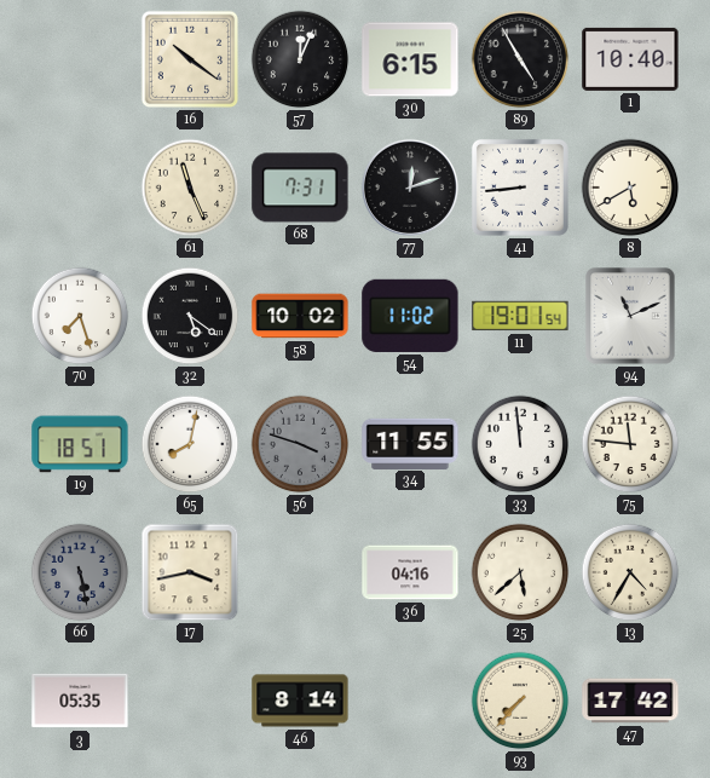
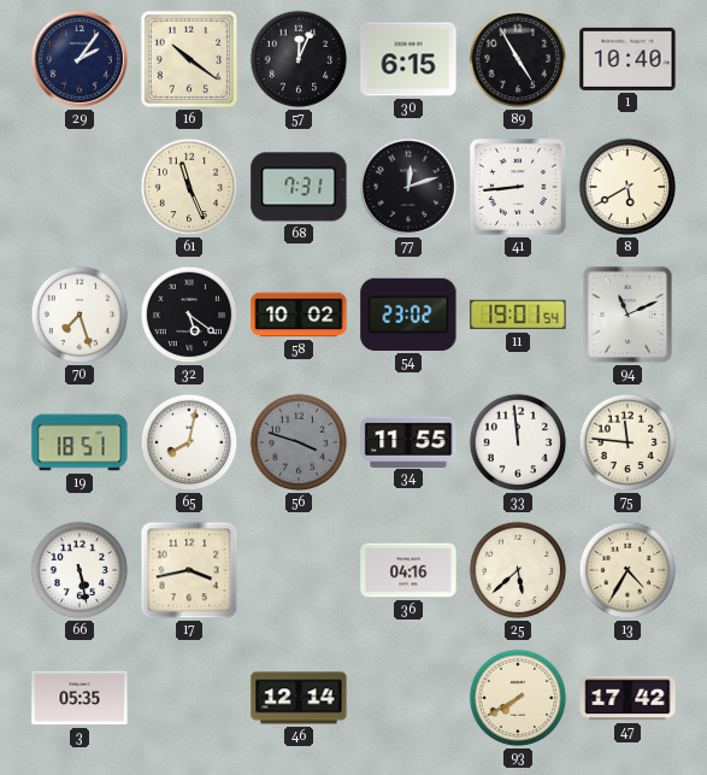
29: none -> 2:06 (79, 59)
54: 11:02 -> 23:02 (408, 315)
66 dial: grey -> white (79, 570)
46: 8:14 -> 12:14 (299, 698)
93: 7:37 -> 7:40 (518, 698)
